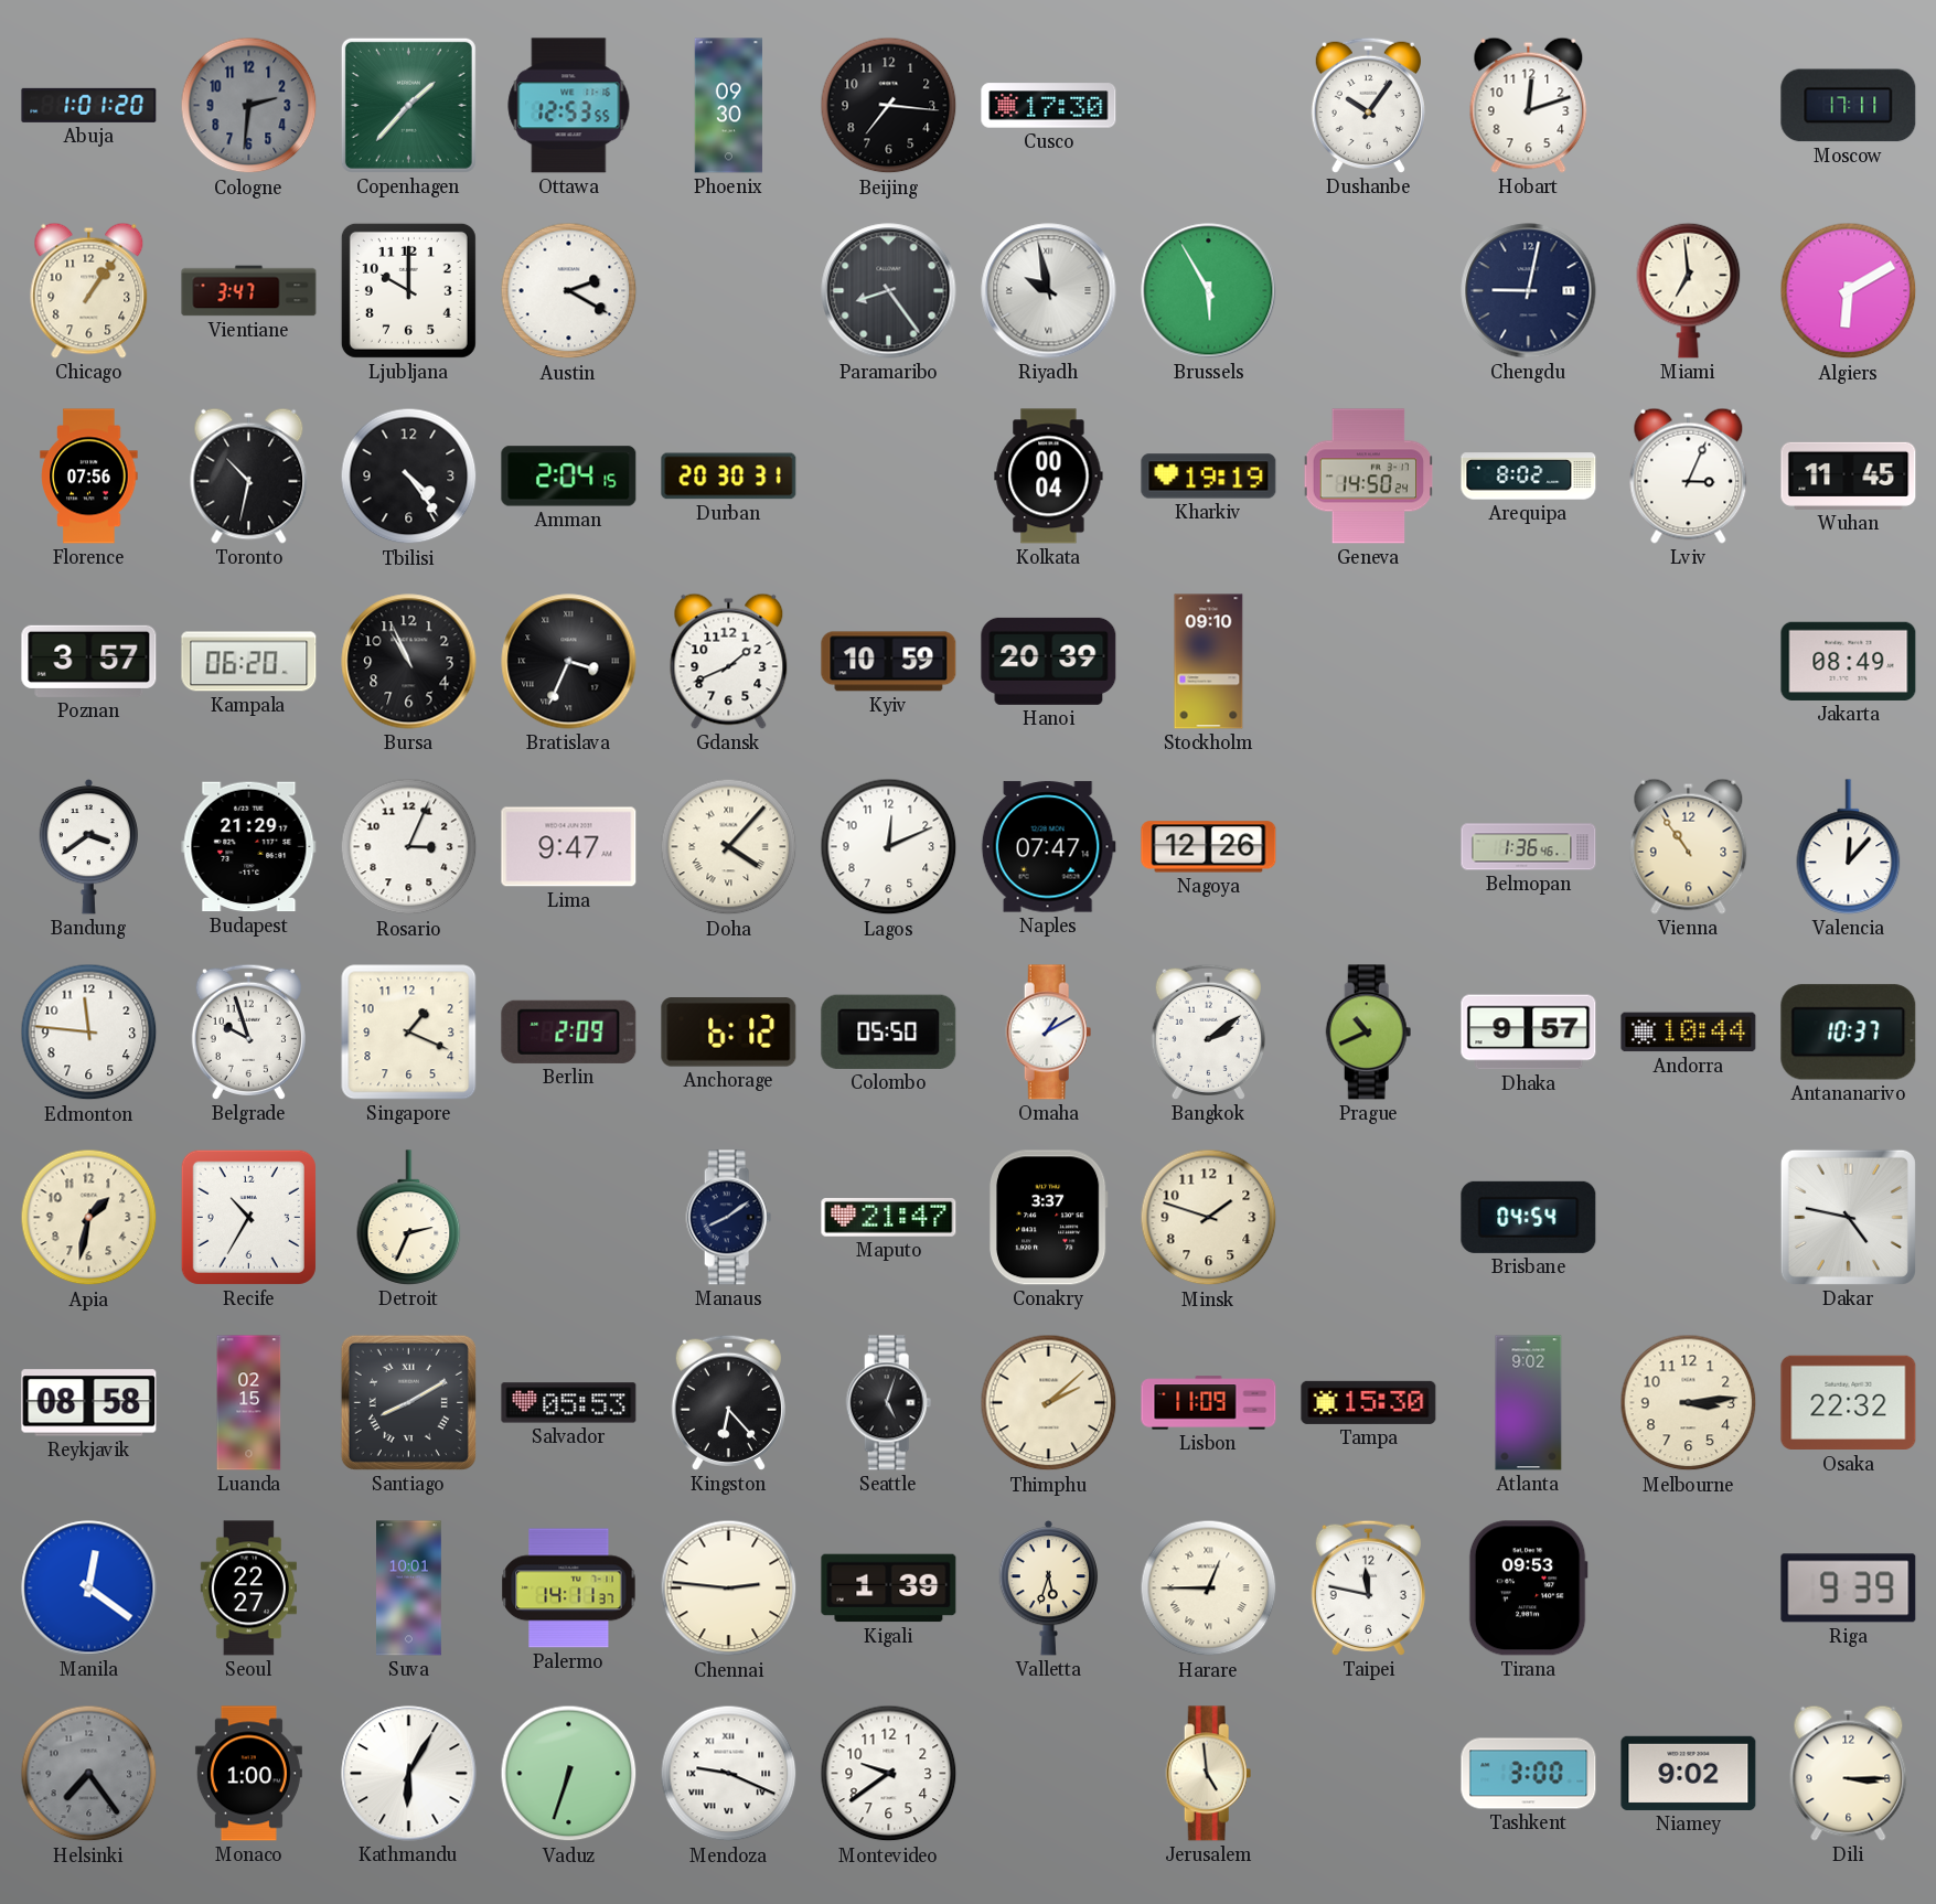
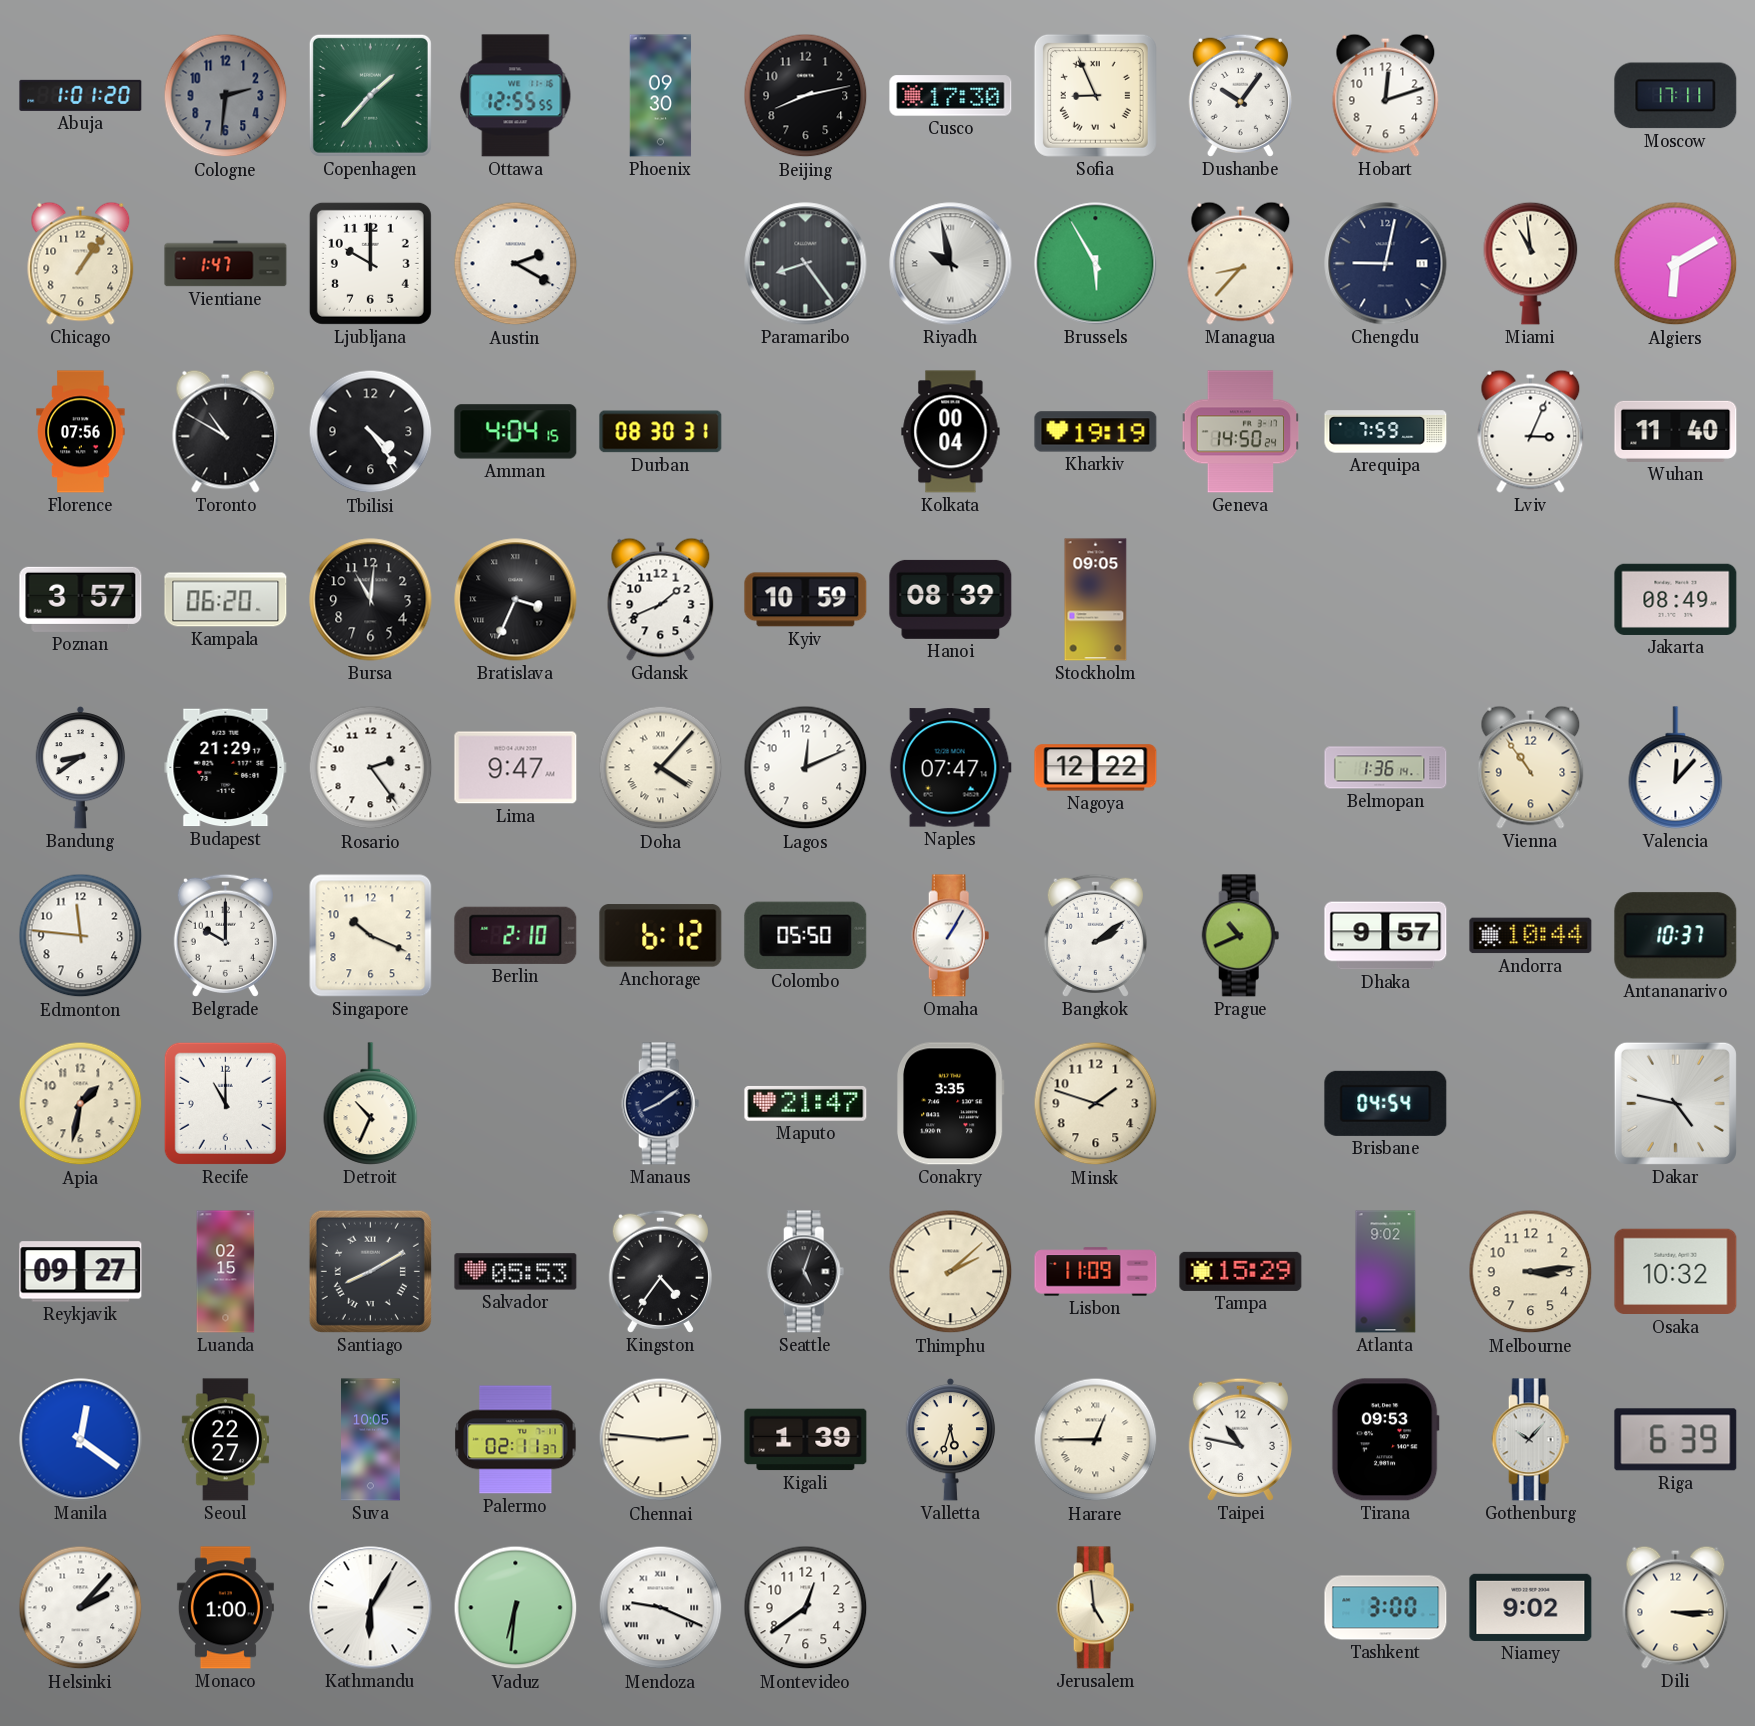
Ottawa: 12:53 -> 12:55 (516, 96)
Beijing: 7:16 -> 8:13 (806, 96)
Sofia: none -> 8:56 (1095, 95)
Vientiane: 3:47 -> 1:47 (226, 264)
Managua: none -> 8:37 (1241, 263)
Miami: 6:59 -> 10:59 (1531, 263)
Toronto: 10:32 -> 10:50 (226, 431)
Amman: 2:04 -> 4:04 (516, 432)
Durban: 20:30 -> 08:30 (661, 432)
Arequipa: 8:02 -> 7:59 (1386, 432)
Wuhan: 11:45 -> 11:40 (1676, 431)
Bursa: 10:56 -> 11:01 (371, 600)
Hanoi: 20:39 -> 08:39 (951, 599)
Stockholm: 09:10 -> 09:05 (1096, 600)
Bandung: 3:39 -> 8:39 (81, 767)
Rosario: 3:04 -> 2:24 (371, 768)
Nagoya: 12:26 -> 12:22 (1096, 768)
Belmopan: 1:36:46 -> 1:36:14 (1386, 768)
Belgrade: 9:57 -> 10:00 (225, 935)
Singapore: 1:19 -> 10:19 (371, 936)
Berlin: 2:09 -> 2:10 (516, 935)
Omaha: 1:10 -> 1:05 (951, 936)
Recife: 10:35 -> 11:00 (225, 1103)
Detroit: 2:34 -> 10:34 (371, 1104)
Conakry: 3:37 -> 3:35 (950, 1104)
Reykjavik: 08:58 -> 09:27 (81, 1272)
Kingston: 6:23 -> 4:36 (660, 1271)
Tampa: 15:30 -> 15:29 (1241, 1271)
Osaka: 22:32 -> 10:32 (1676, 1272)
Suva: 10:01 -> 10:05 (371, 1440)
Palermo: 14:11 -> 02:11 (516, 1440)
Taipei: 11:47 -> 10:47 (1240, 1439)
Gothenburg: none -> 10:07 (1531, 1440)
Riga: 9:39 -> 6:39 (1676, 1440)
Helsinki: 7:24 -> 2:07 (81, 1608)
Helsinki dial: grey -> white (81, 1608)
Vaduz: 6:33 -> 6:31 (516, 1608)
Montevideo: 9:39 -> 12:39 (806, 1608)
